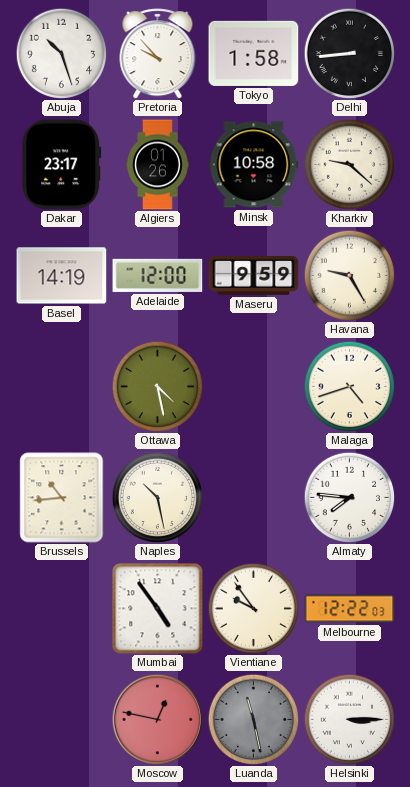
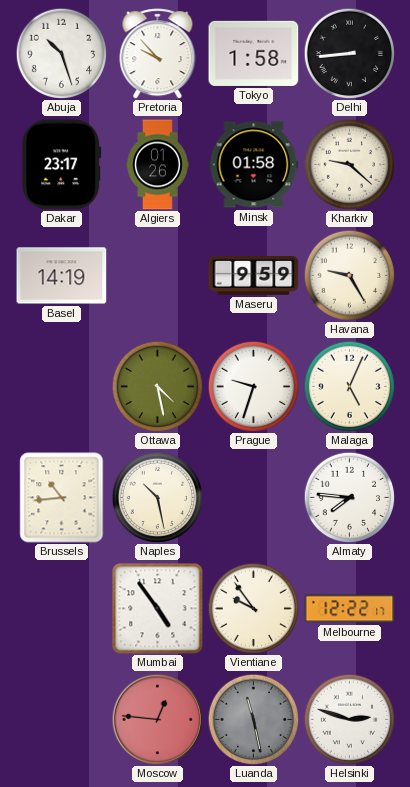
Minsk: 10:58 -> 01:58 (254, 165)
Adelaide: 12:00 -> none (158, 275)
Prague: none -> 9:33 (253, 386)
Malaga: 4:42 -> 5:04 (349, 386)
Melbourne: 12:22:03 -> 12:22:17 (350, 609)
Moscow: 12:47 -> 12:46 (157, 719)
Helsinki: 3:15 -> 2:48 (349, 719)
